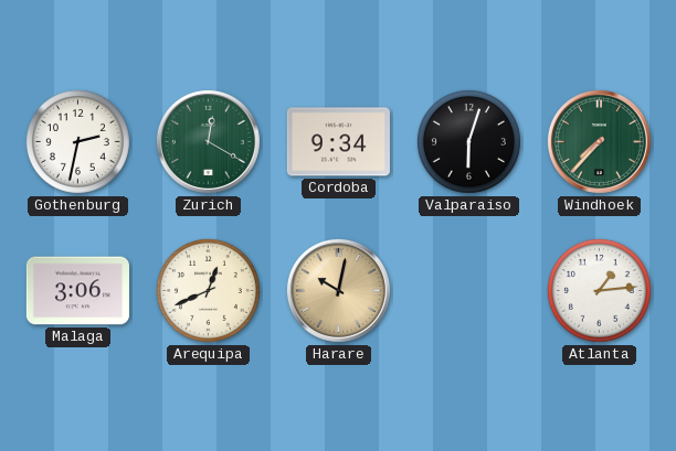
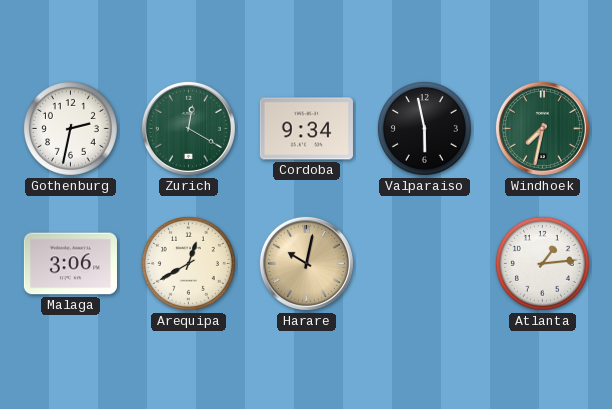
Valparaiso: 6:03 -> 5:58 (424, 128)
Windhoek: 7:37 -> 7:32 (542, 128)
Arequipa: 12:41 -> 12:40 (188, 263)
